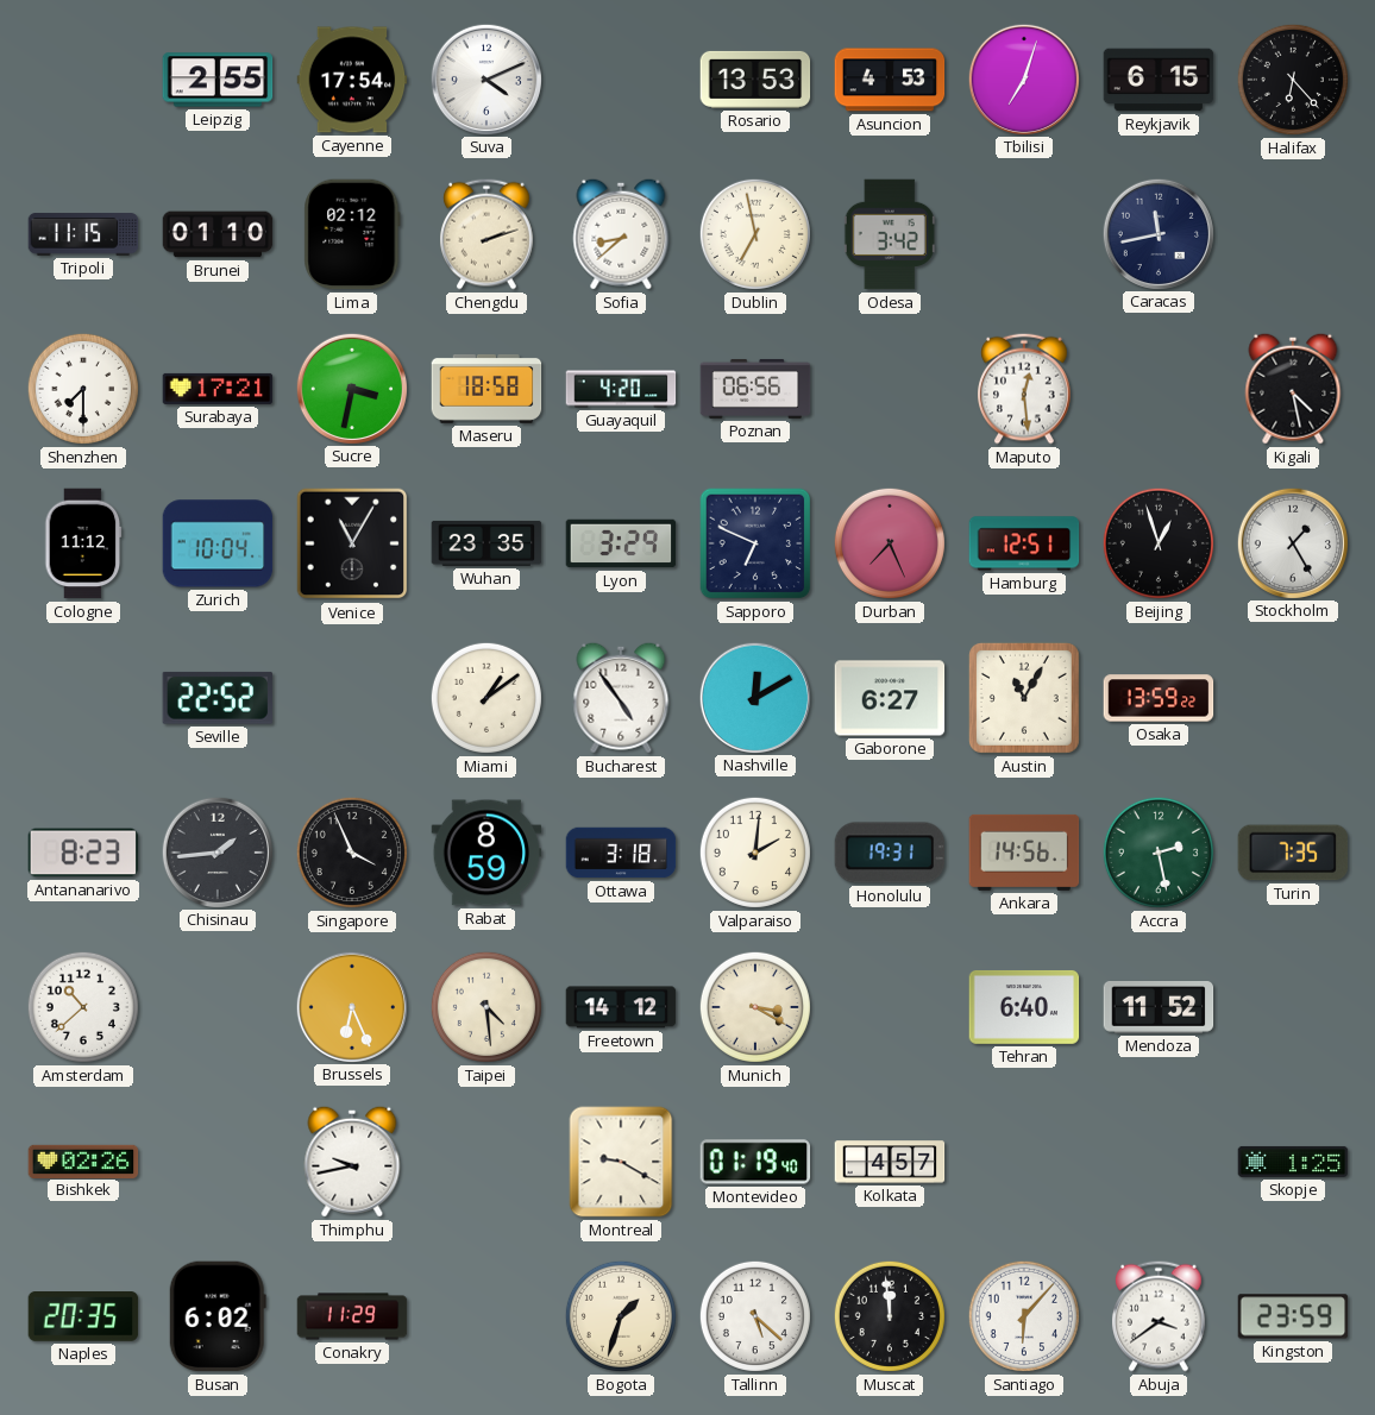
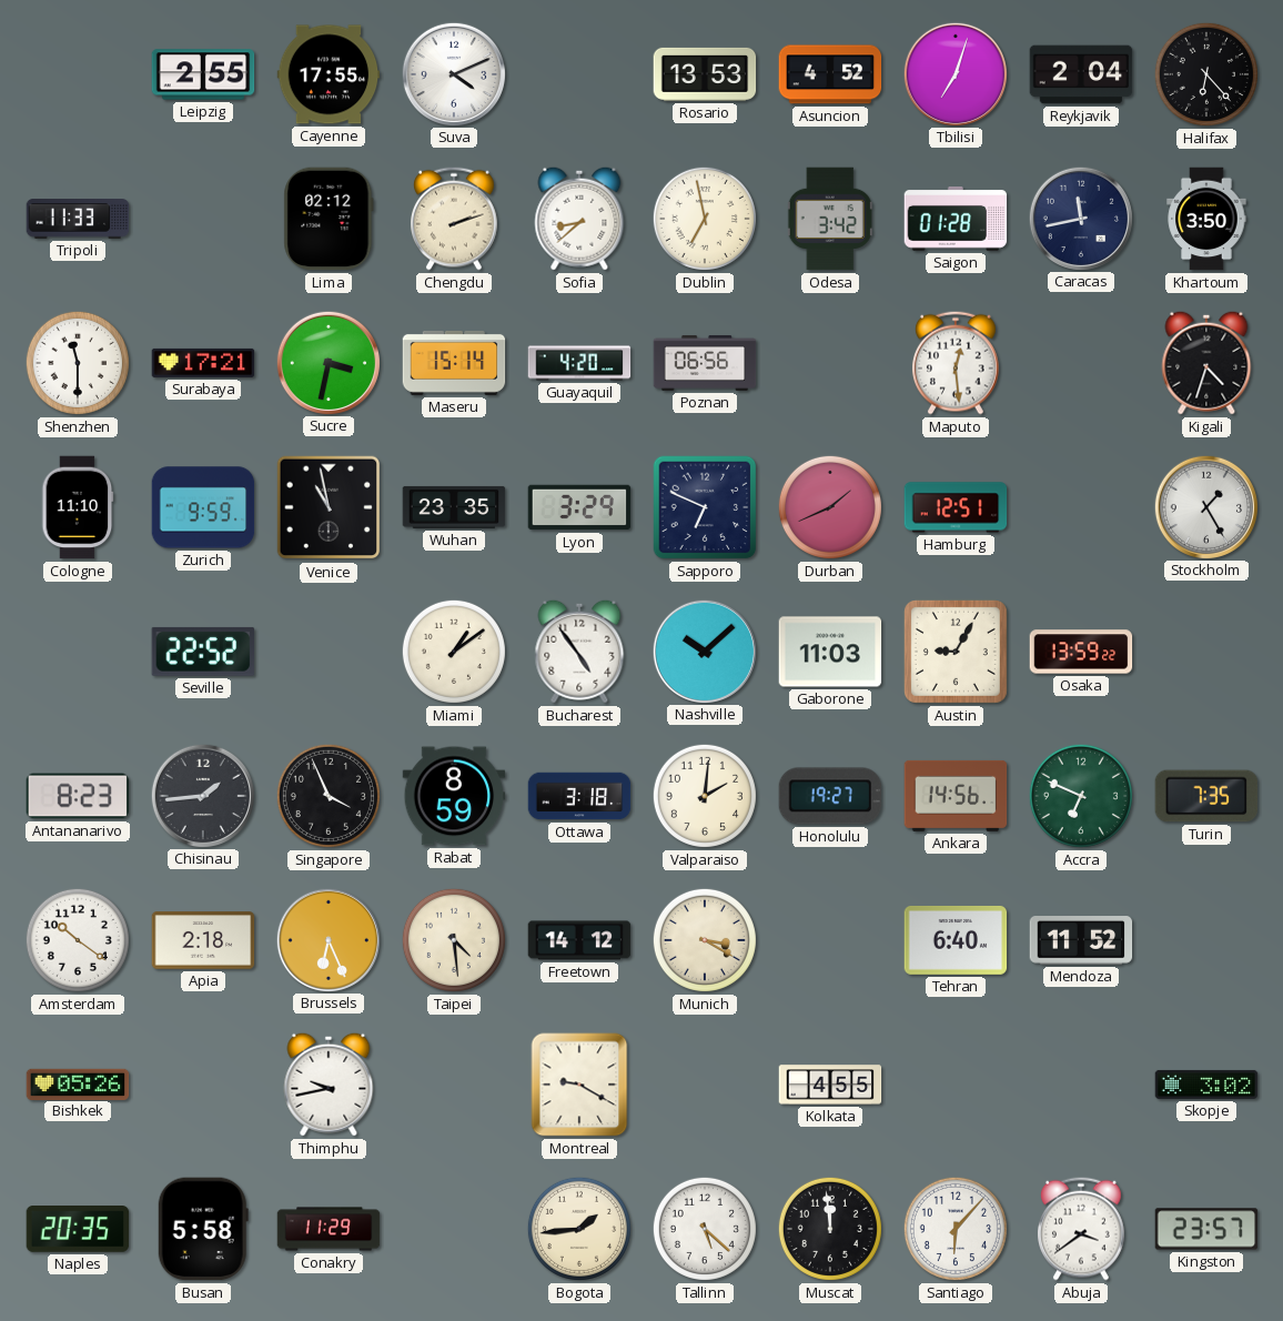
Cayenne: 17:54 -> 17:55 (329, 74)
Asuncion: 4:53 -> 4:52 (830, 74)
Reykjavik: 6:15 -> 2:04 (1081, 74)
Tripoli: 11:15 -> 11:33 (78, 219)
Brunei: 01:10 -> none (218, 234)
Saigon: none -> 01:28 (956, 219)
Khartoum: none -> 3:50 (1206, 219)
Shenzhen: 7:30 -> 11:30 (78, 363)
Maseru: 18:58 -> 15:14 (454, 363)
Kigali: 4:28 -> 4:33 (1206, 363)
Cologne: 11:12 -> 11:10 (78, 507)
Zurich: 10:04 -> 9:59 (203, 507)
Venice: 11:05 -> 10:58 (329, 507)
Durban: 7:26 -> 1:41 (830, 507)
Beijing: 12:57 -> none (1159, 543)
Nashville: 12:10 -> 10:08 (704, 651)
Gaborone: 6:27 -> 11:03 (830, 652)
Austin: 11:05 -> 9:05 (956, 652)
Honolulu: 19:31 -> 19:27 (830, 796)
Accra: 2:28 -> 6:49 (1081, 796)
Amsterdam: 10:38 -> 10:21 (78, 940)
Apia: none -> 2:18 (203, 940)
Bishkek: 02:26 -> 05:26 (78, 1083)
Montevideo: 01:19 -> none (755, 1162)
Kolkata: 4:57 -> 4:55 (830, 1085)
Skopje: 1:25 -> 3:02 (1206, 1085)
Busan: 6:02 -> 5:58 (203, 1229)
Bogota: 1:33 -> 1:44 (579, 1229)
Kingston: 23:59 -> 23:57 (1206, 1229)
